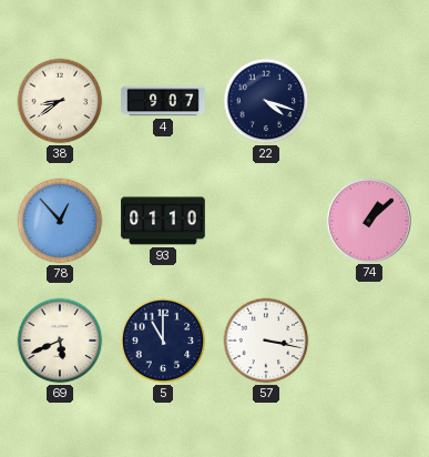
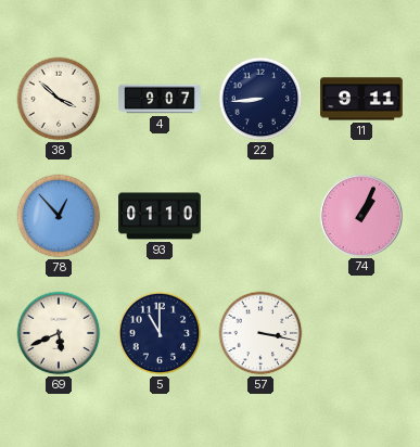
38: 8:39 -> 3:52 (59, 99)
22: 4:18 -> 8:44 (260, 99)
11: none -> 9:11 (361, 99)
74: 1:08 -> 1:04 (360, 215)
